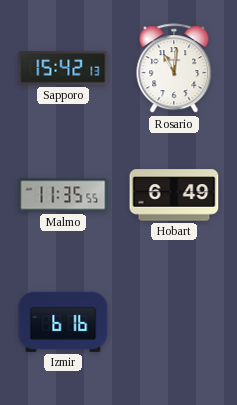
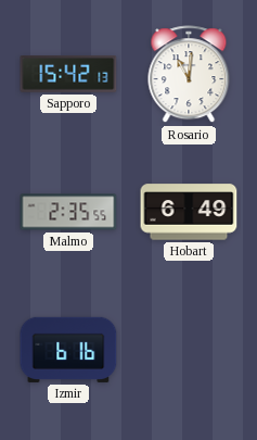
Malmo: 11:35 -> 2:35 (68, 212)
